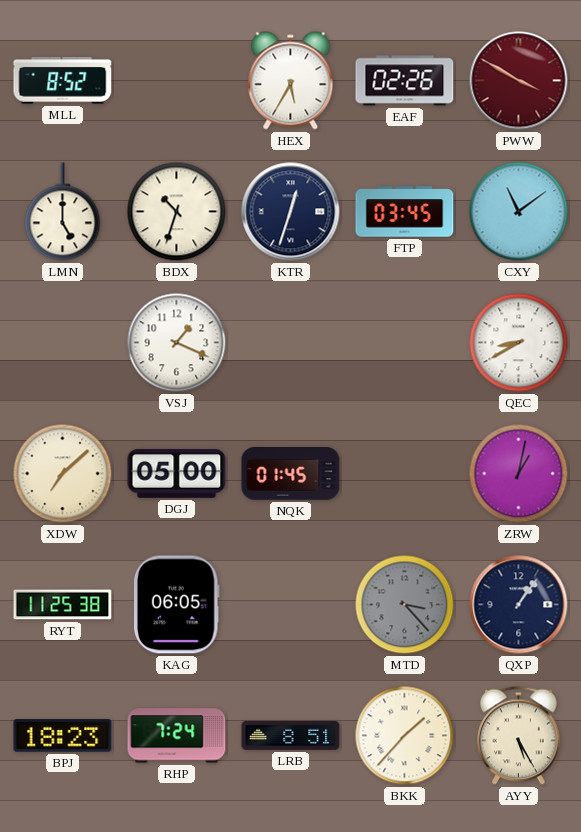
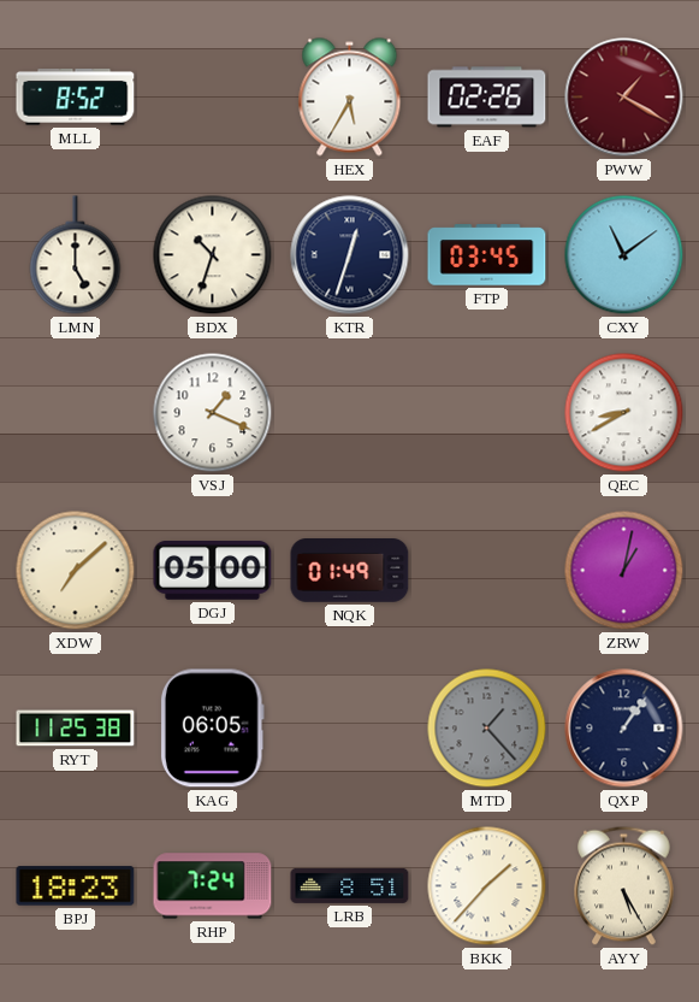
PWW: 3:50 -> 1:20 (624, 98)
NQK: 01:45 -> 01:49 (350, 571)
MTD: 3:23 -> 1:23 (487, 729)
